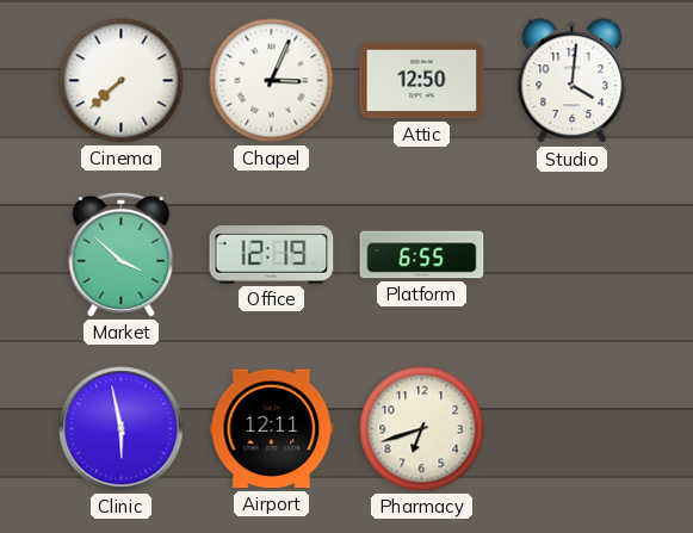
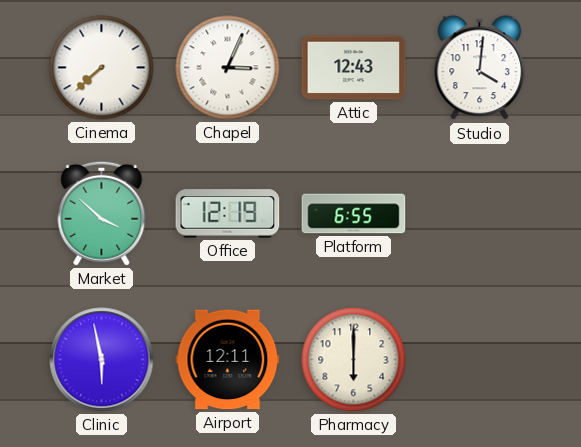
Attic: 12:50 -> 12:43 (354, 68)
Pharmacy: 6:42 -> 6:00 (354, 360)
